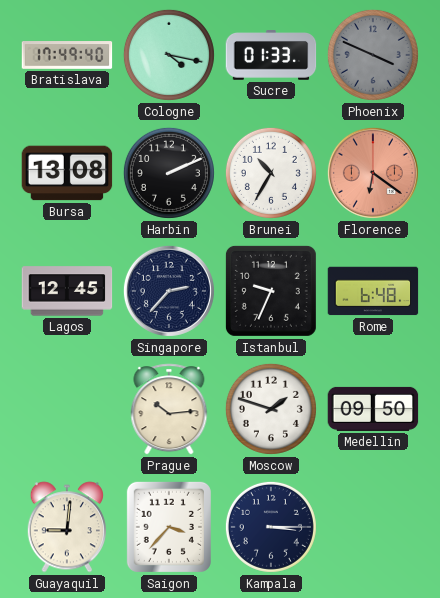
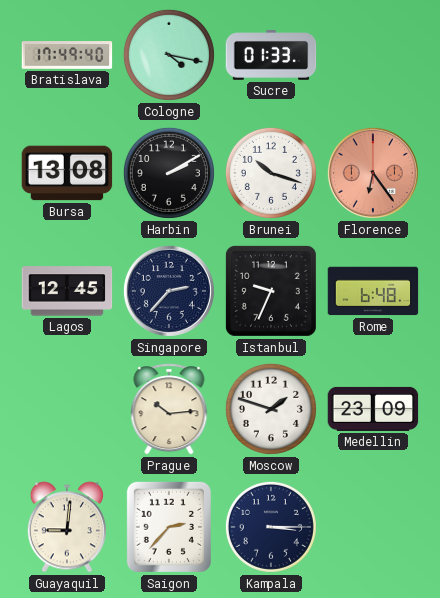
Phoenix: 3:49 -> none (373, 55)
Harbin: 2:11 -> 2:10 (169, 173)
Brunei: 10:35 -> 10:18 (271, 173)
Florence: 6:21 -> 6:24 (373, 173)
Medellin: 09:50 -> 23:09 (373, 409)
Saigon: 3:37 -> 2:37 (169, 527)
